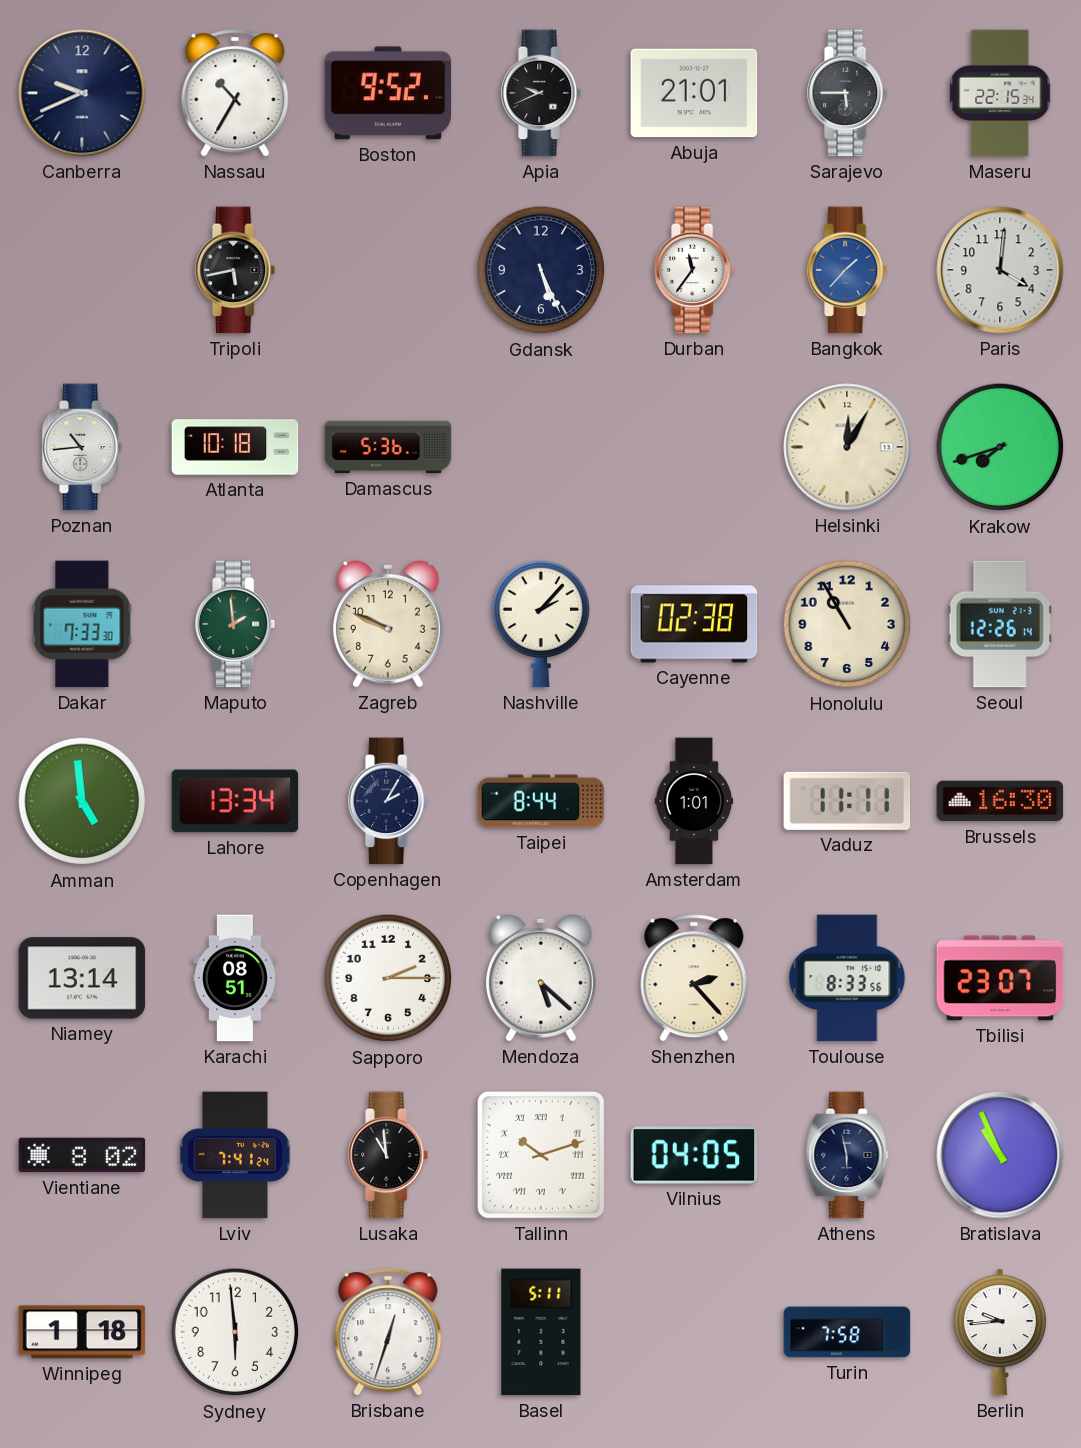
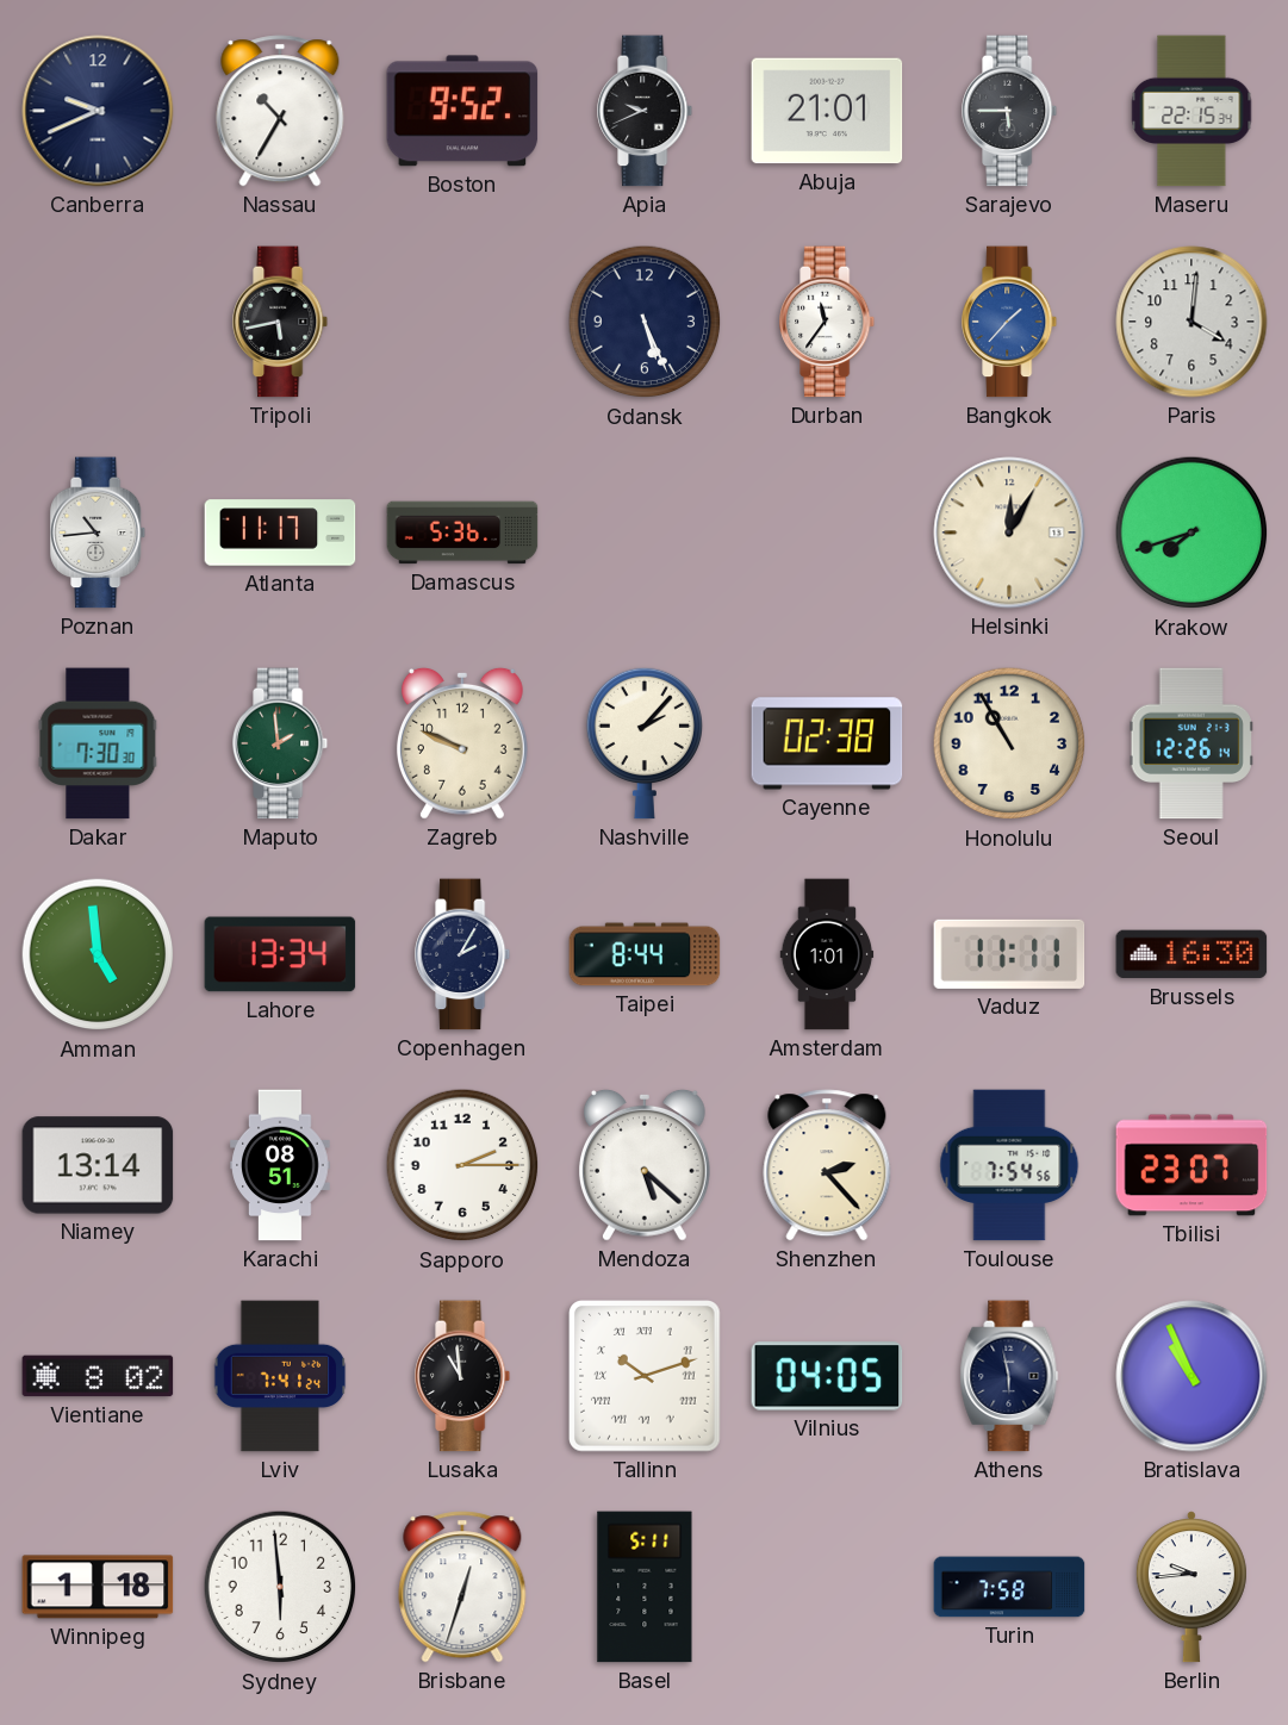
Atlanta: 10:18 -> 11:17 (280, 533)
Dakar: 7:33 -> 7:30 (98, 743)
Toulouse: 8:33 -> 7:54 (1009, 1165)
